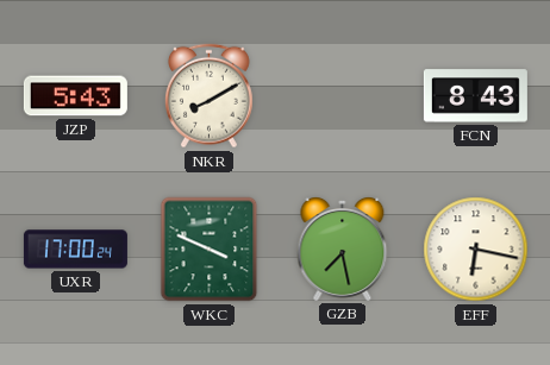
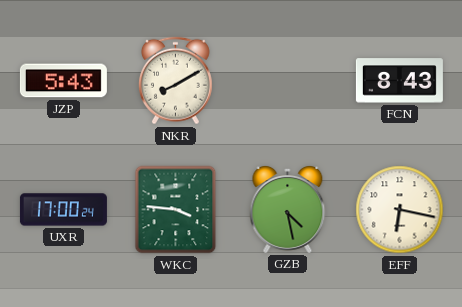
WKC: 3:49 -> 3:46 (176, 210)
GZB: 7:28 -> 4:28 (288, 210)
